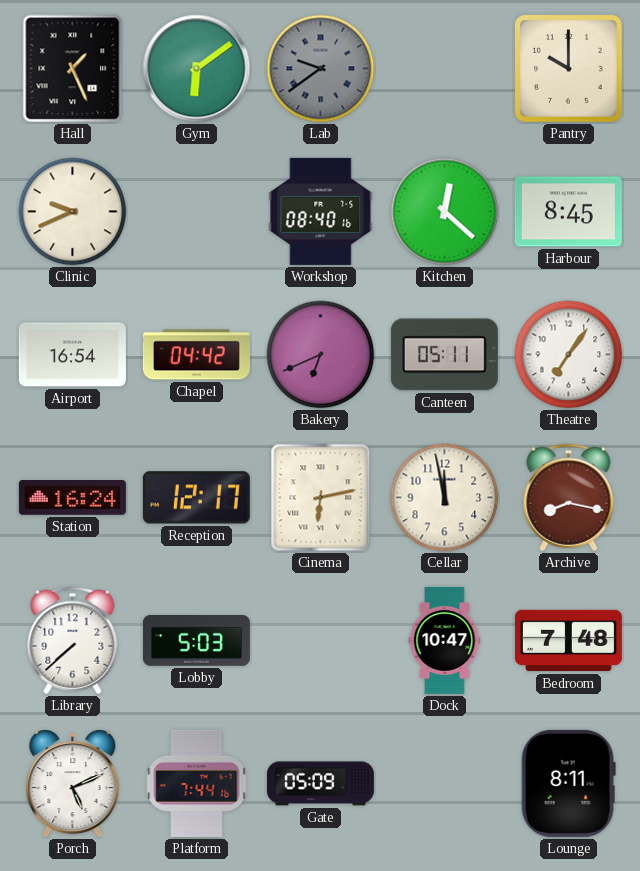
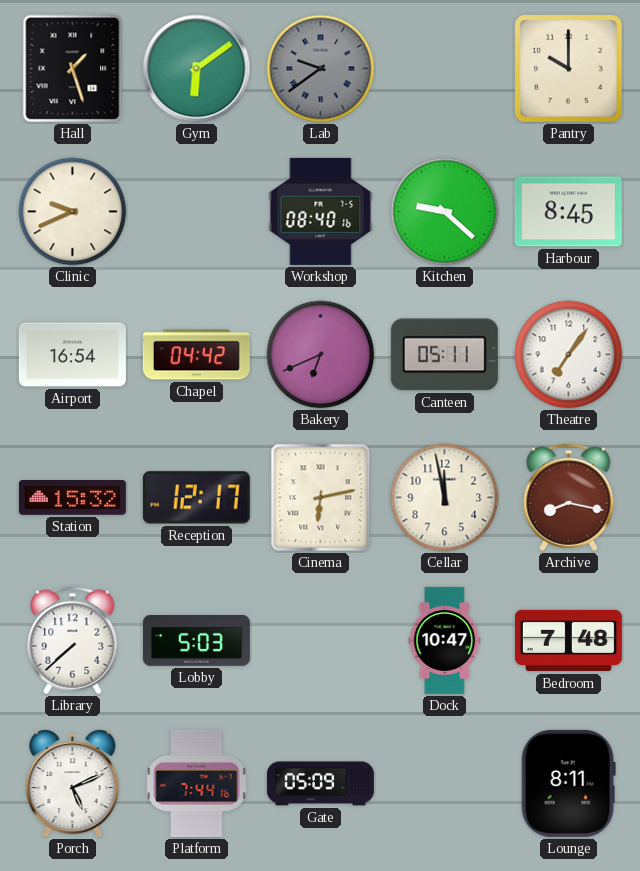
Hall: 1:26 -> 1:27 (73, 69)
Kitchen: 12:22 -> 9:22 (445, 212)
Station: 16:24 -> 15:32 (72, 498)
